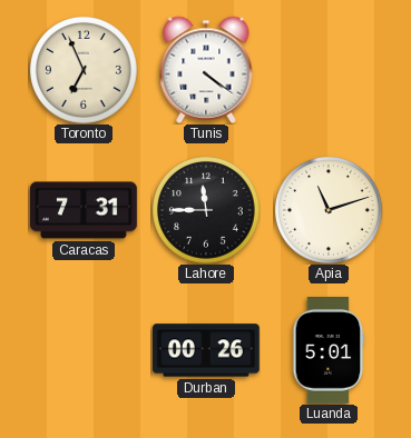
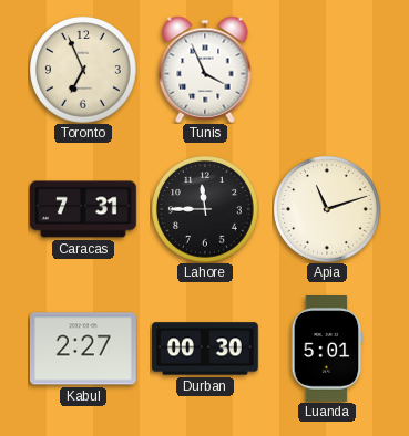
Tunis: 4:21 -> 3:56 (205, 70)
Kabul: none -> 2:27 (83, 349)
Durban: 00:26 -> 00:30 (206, 349)
